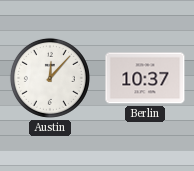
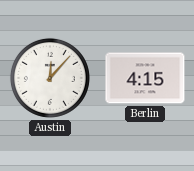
Berlin: 10:37 -> 4:15 (145, 78)
